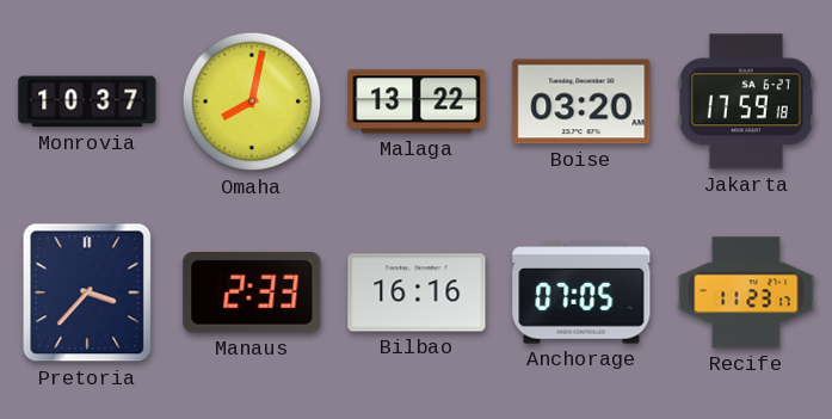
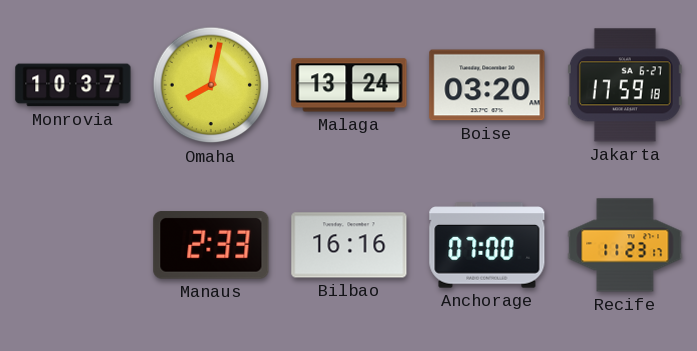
Malaga: 13:22 -> 13:24 (349, 85)
Pretoria: 3:37 -> none (87, 292)
Anchorage: 07:05 -> 07:00 (487, 245)
